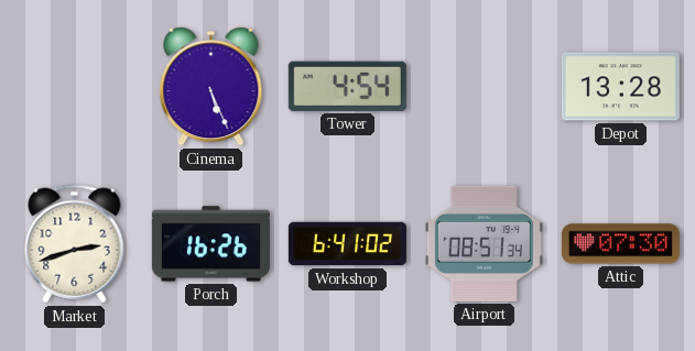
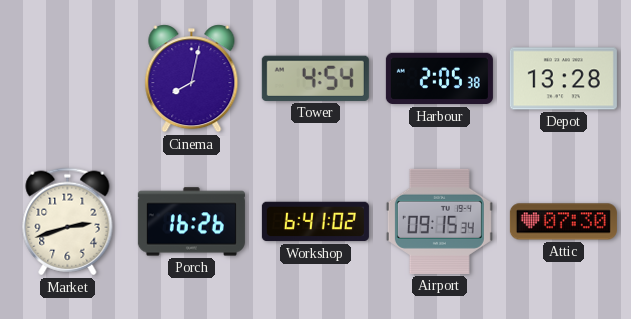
Cinema: 5:26 -> 8:02 (192, 79)
Harbour: none -> 2:05 (439, 79)
Airport: 08:51 -> 09:15 (439, 221)
